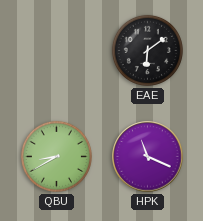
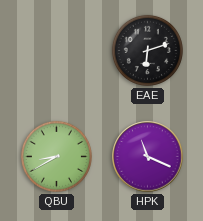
EAE: 6:09 -> 6:12 (147, 50)
